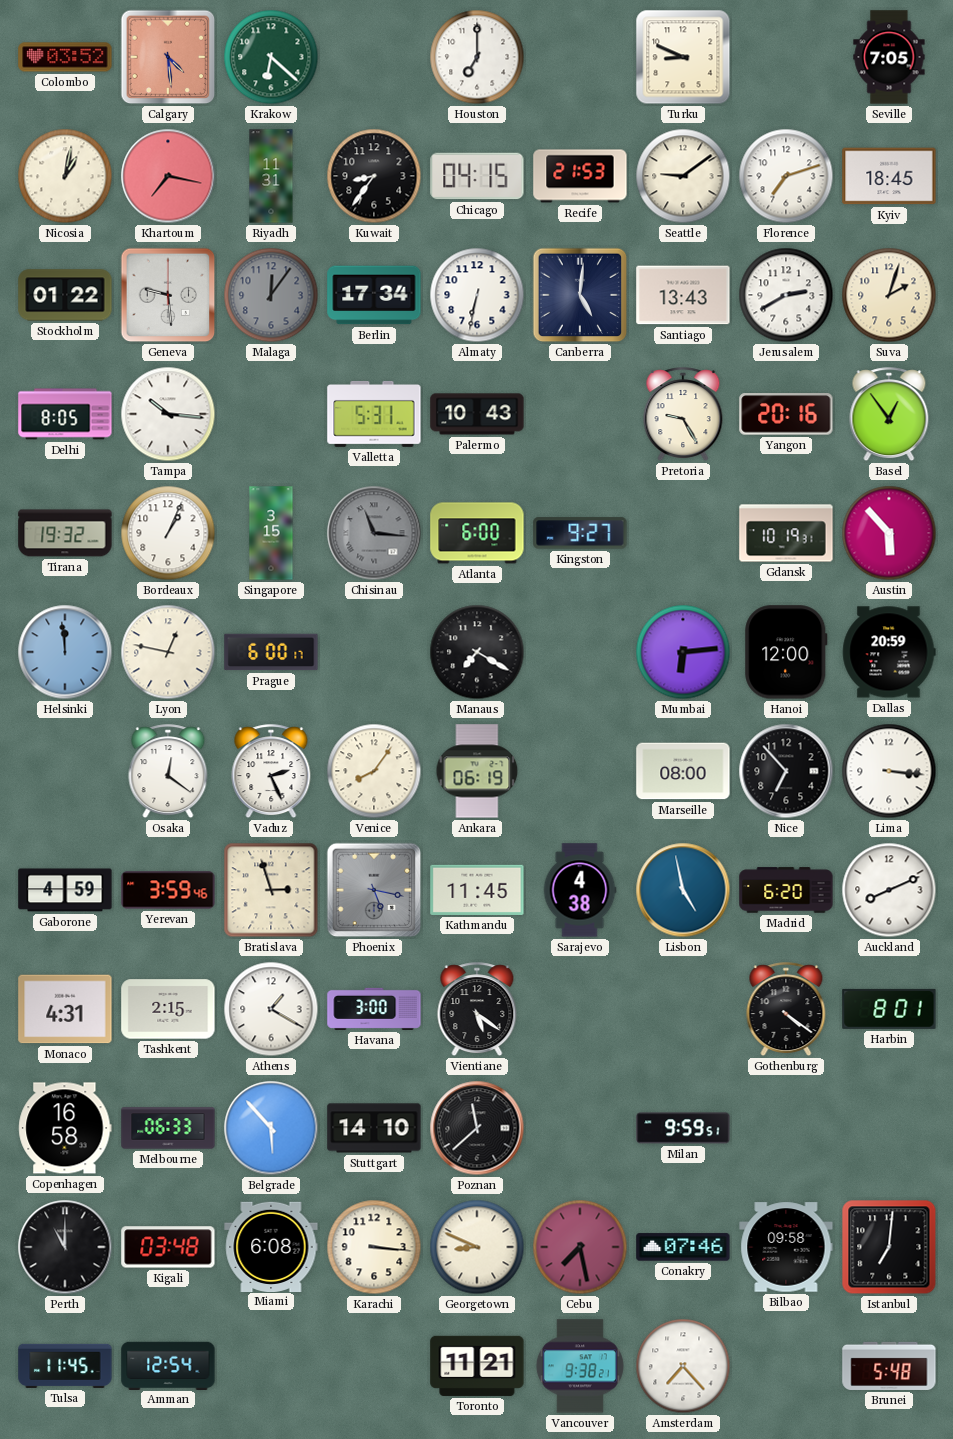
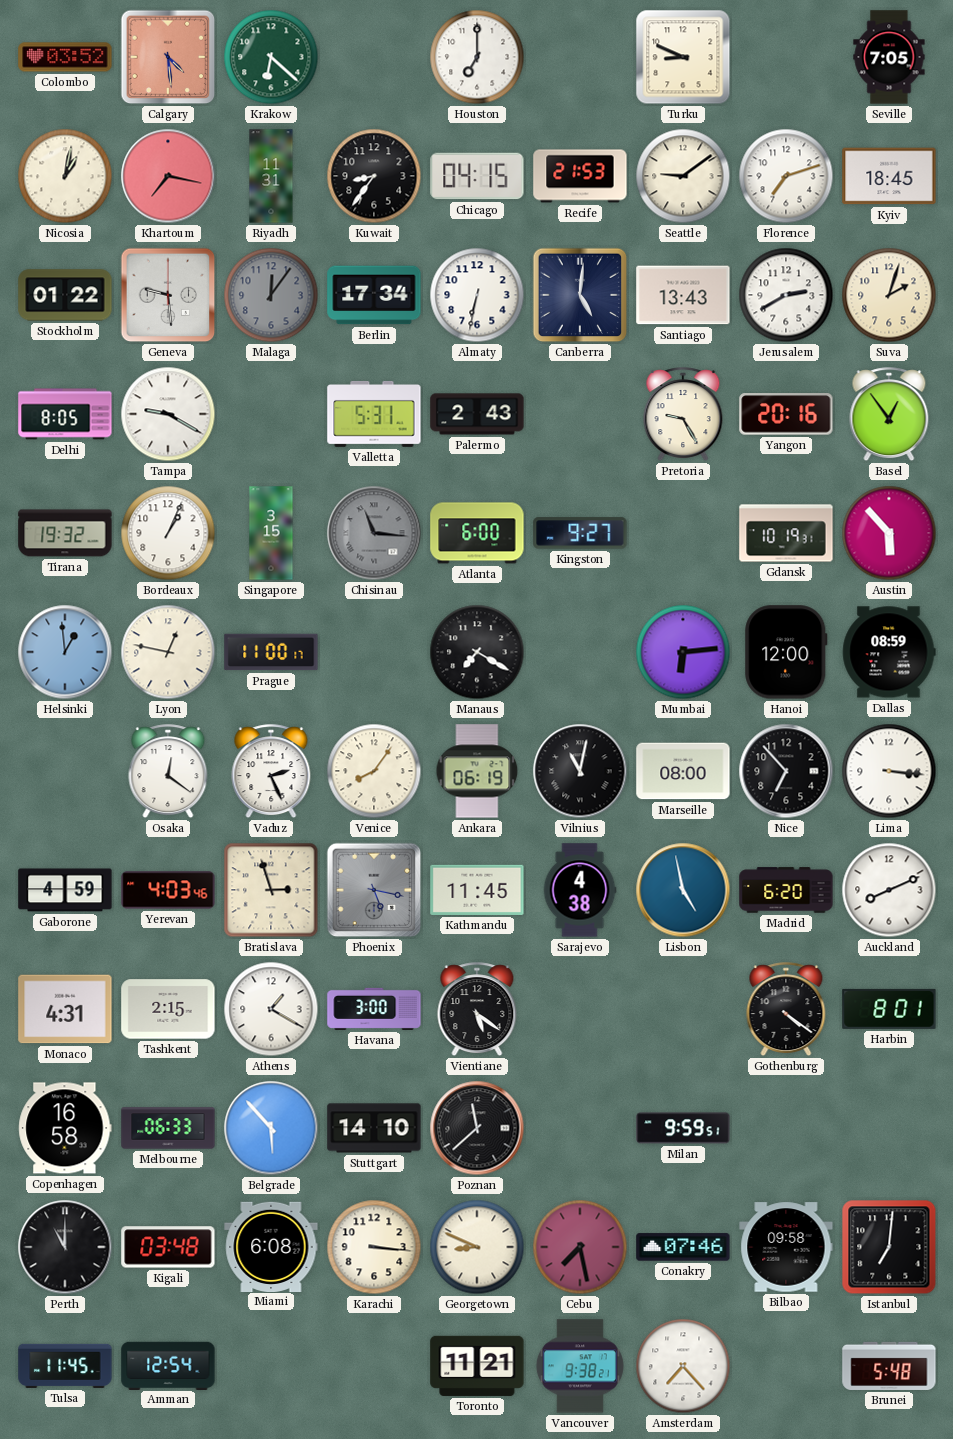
Tampa: 10:16 -> 9:20 (168, 414)
Palermo: 10:43 -> 2:43 (477, 414)
Helsinki: 11:59 -> 12:59 (65, 652)
Prague: 6:00 -> 11:00 (271, 652)
Dallas: 20:59 -> 08:59 (889, 652)
Vilnius: none -> 11:02 (580, 771)
Yerevan: 3:59 -> 4:03 (168, 890)
